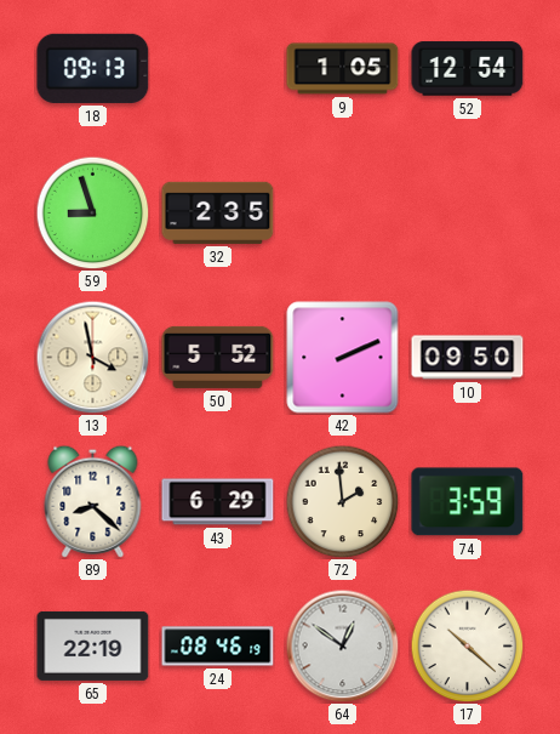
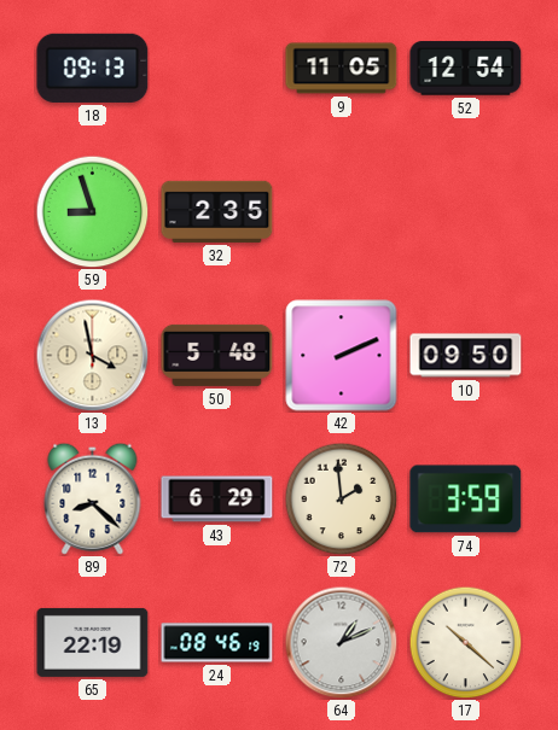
9: 1:05 -> 11:05 (342, 69)
50: 5:52 -> 5:48 (217, 355)
64: 12:51 -> 1:11 (341, 642)
